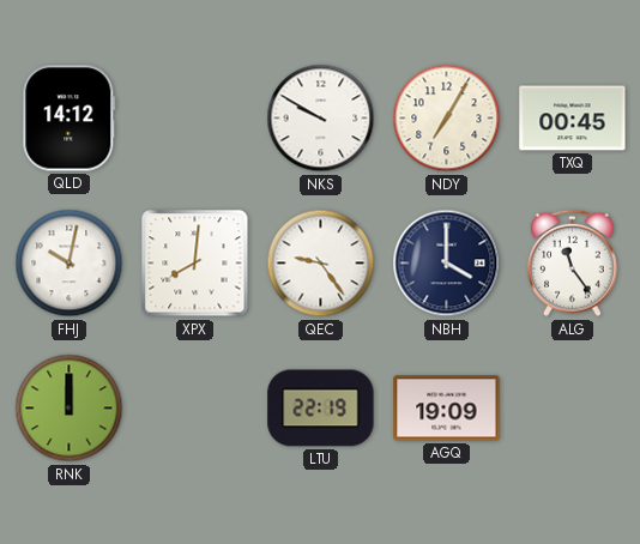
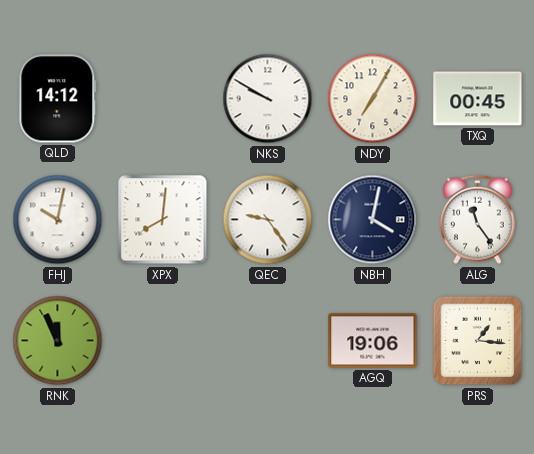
NBH: 4:00 -> 4:02 (373, 220)
RNK: 12:00 -> 11:56 (58, 341)
LTU: 22:19 -> none (321, 409)
AGQ: 19:09 -> 19:06 (373, 341)
PRS: none -> 1:16 (478, 341)
